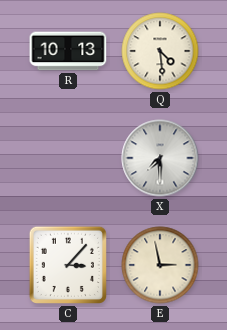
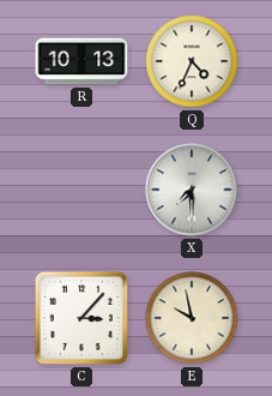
Q: 4:29 -> 4:34 (192, 61)
E: 2:58 -> 9:58 (192, 318)
